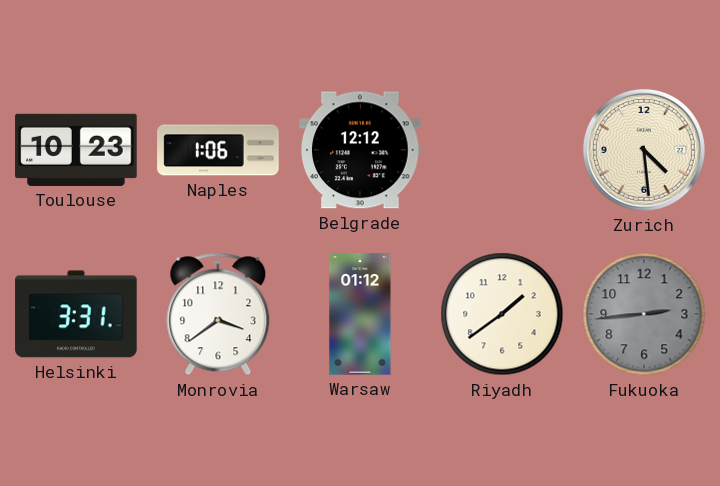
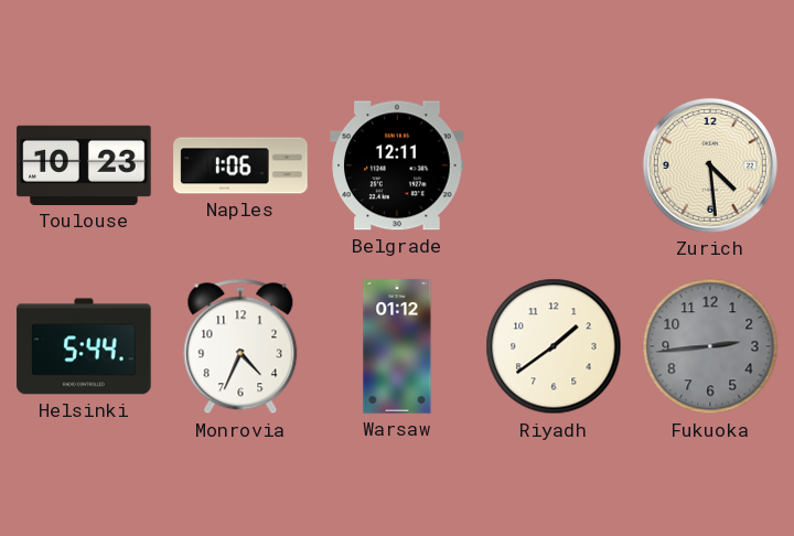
Belgrade: 12:12 -> 12:11 (397, 165)
Helsinki: 3:31 -> 5:44 (84, 346)
Monrovia: 3:39 -> 4:34 (240, 346)
